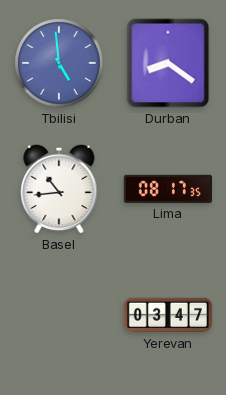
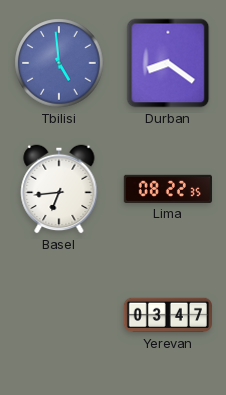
Basel: 10:44 -> 6:44 (59, 189)
Lima: 08:17 -> 08:22 (168, 189)
